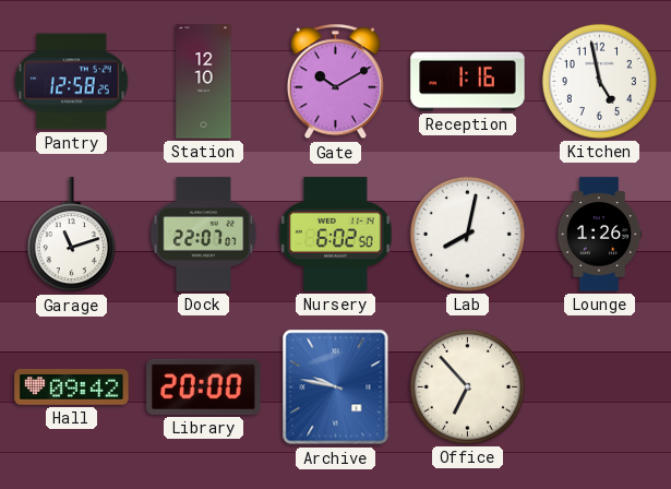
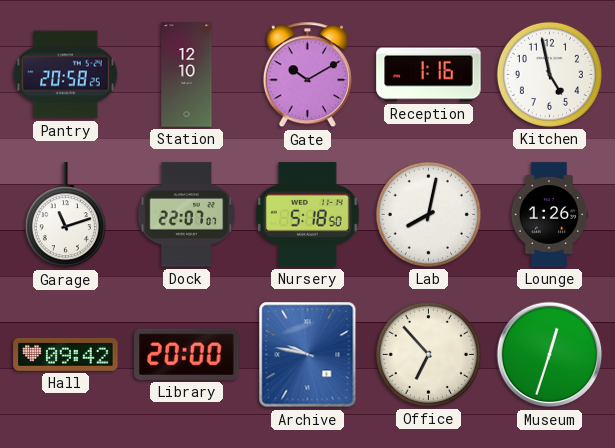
Pantry: 12:58 -> 20:58 (66, 75)
Nursery: 6:02 -> 5:18 (307, 215)
Museum: none -> 12:33 (550, 355)
